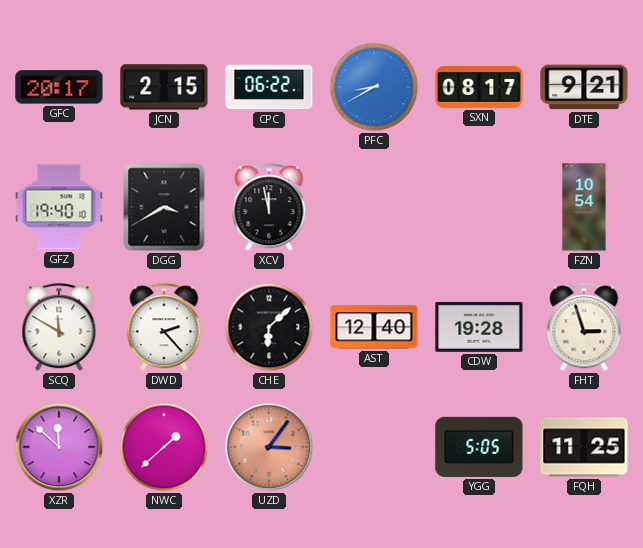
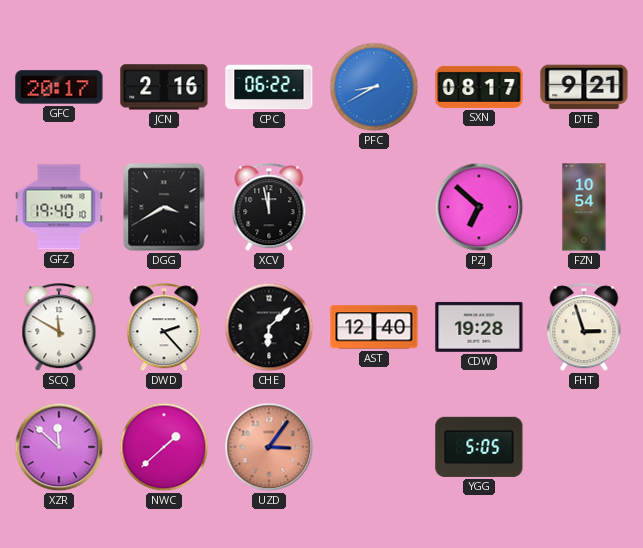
JCN: 2:15 -> 2:16 (164, 87)
PZJ: none -> 6:52 (479, 207)
FQH: 11:25 -> none (584, 447)
